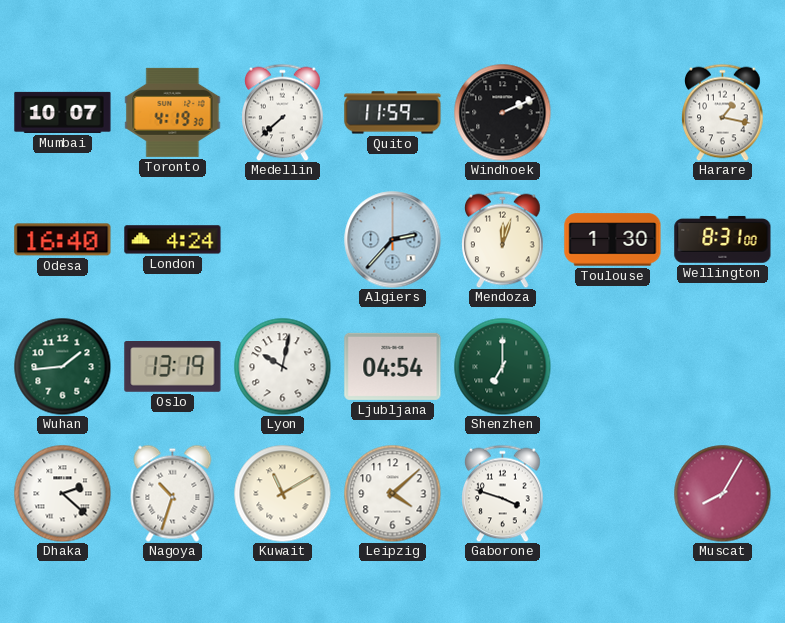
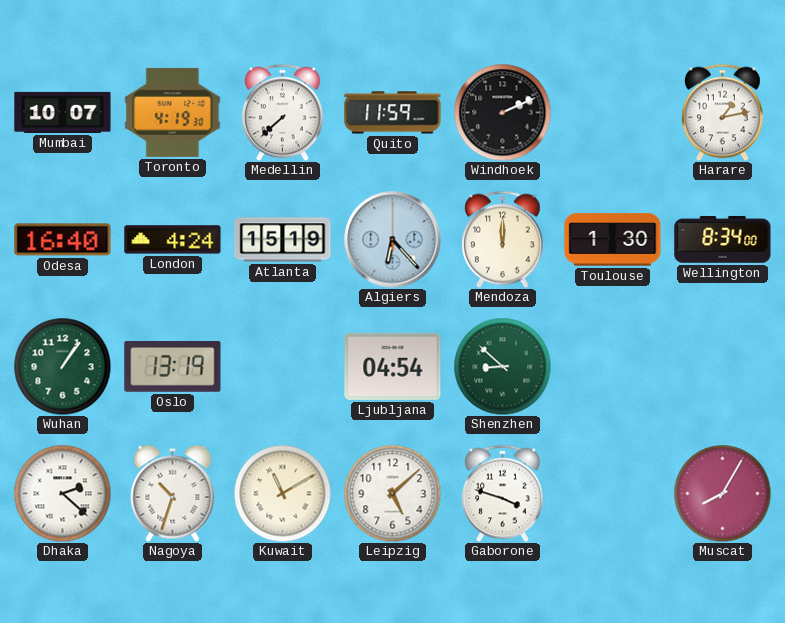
Harare: 1:17 -> 1:13 (723, 112)
Atlanta: none -> 15:19 (283, 240)
Algiers: 2:37 -> 6:23 (393, 240)
Mendoza: 12:03 -> 12:00 (503, 239)
Wellington: 8:31 -> 8:34 (723, 239)
Wuhan: 1:44 -> 1:06 (62, 366)
Lyon: 10:02 -> none (282, 366)
Shenzhen: 7:00 -> 8:52 (502, 366)
Leipzig: 4:08 -> 5:08 (392, 493)
